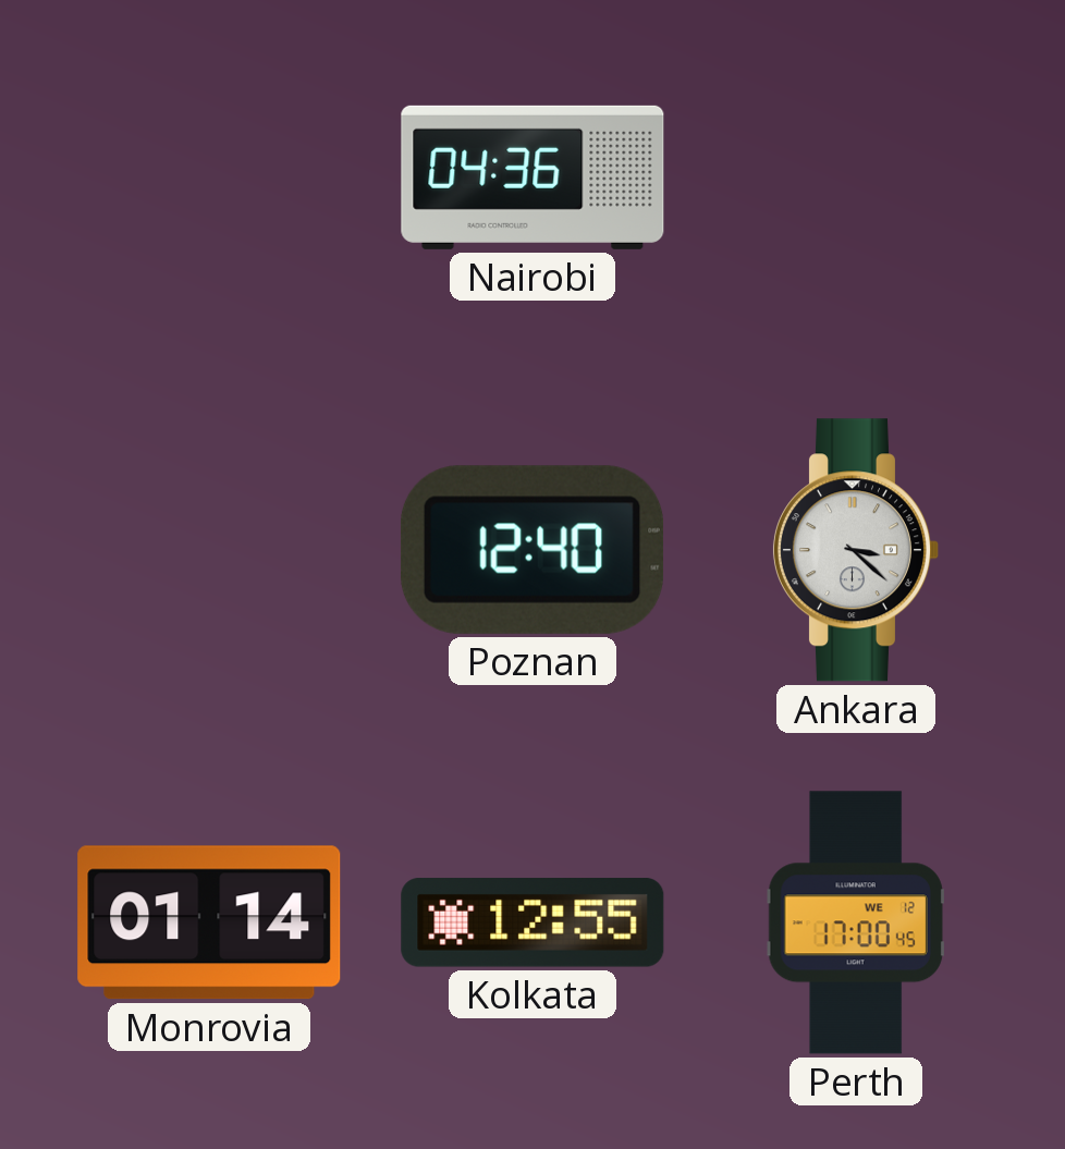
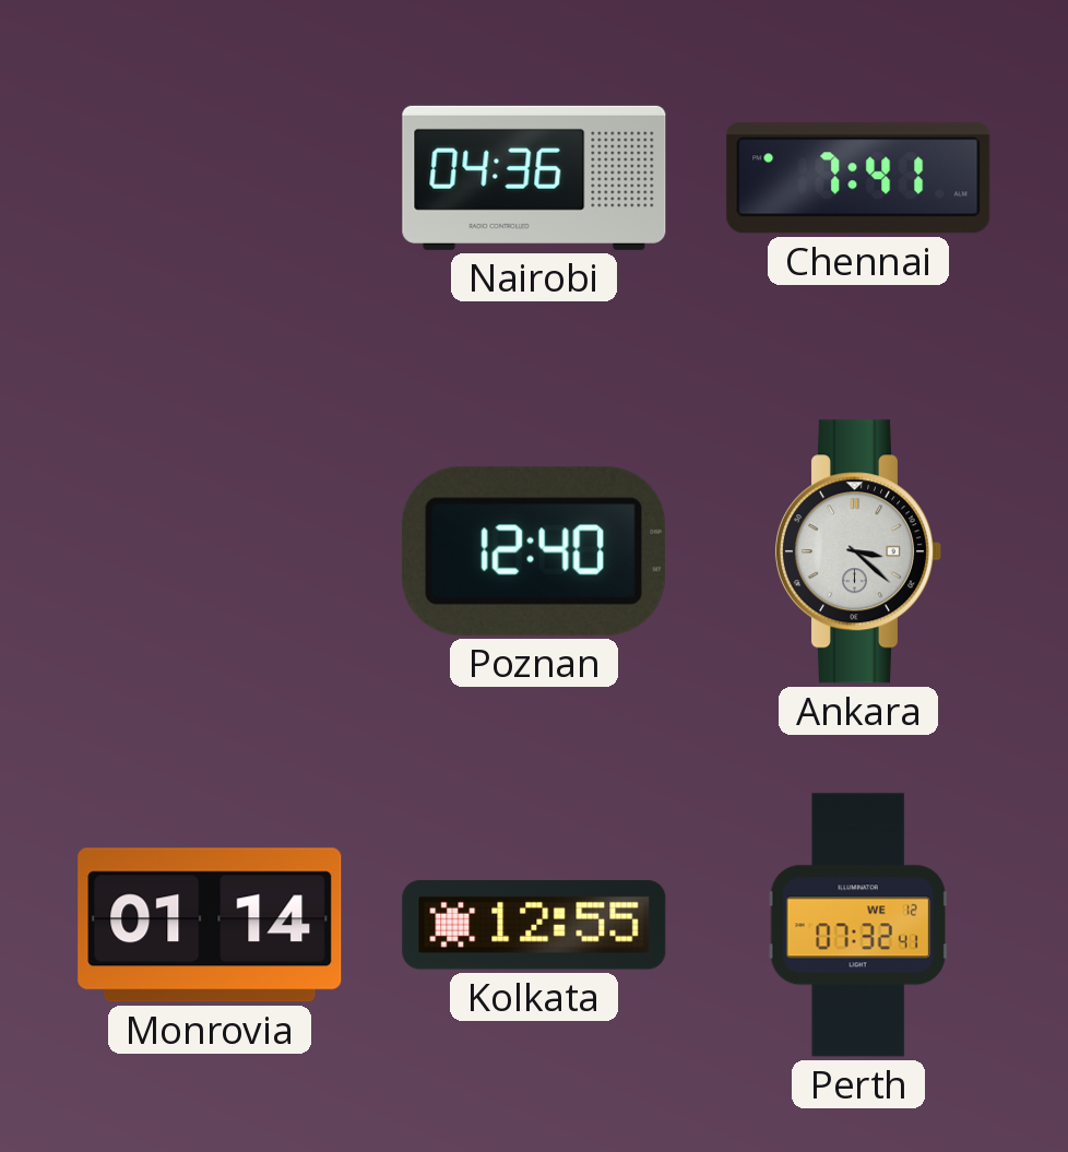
Chennai: none -> 7:41 (858, 178)
Perth: 17:00 -> 07:32 (858, 925)
